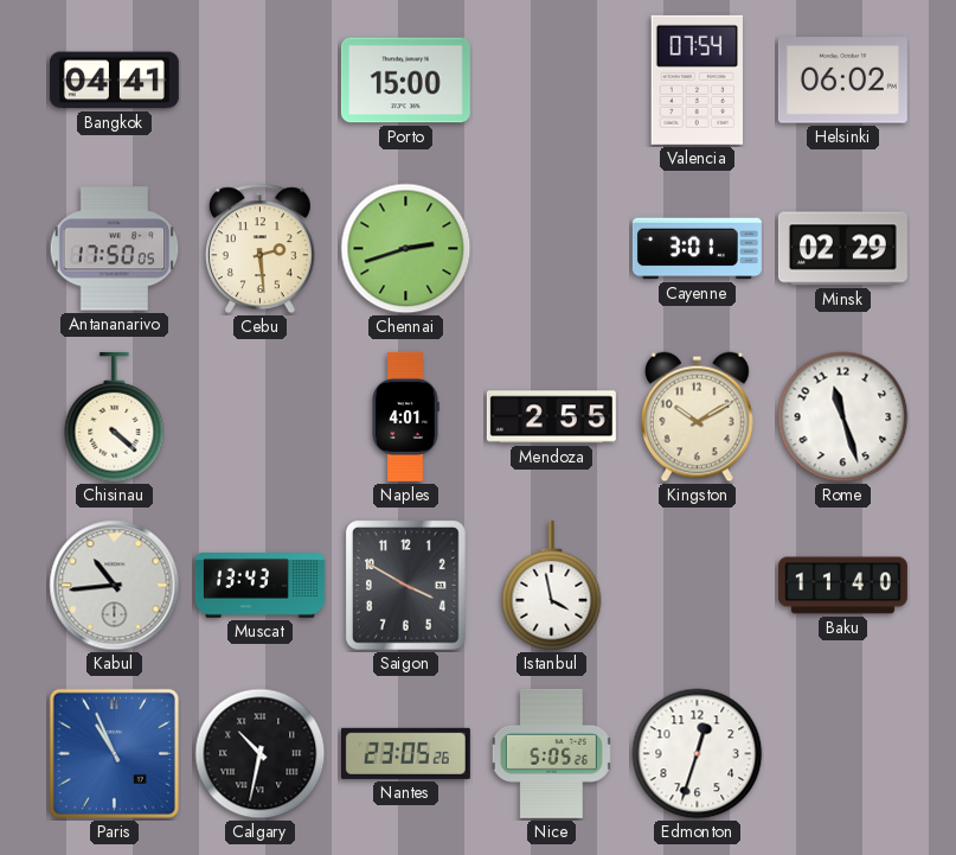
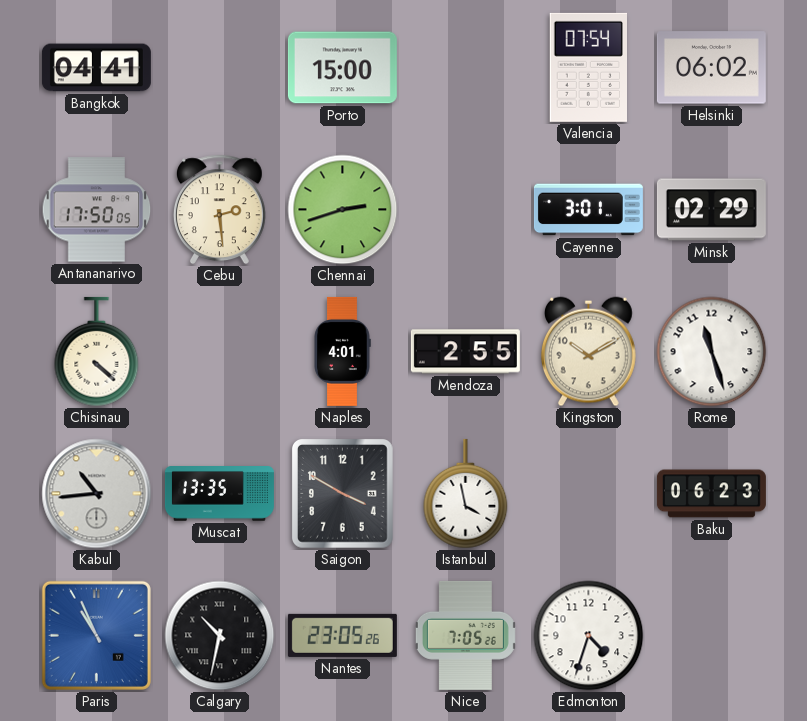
Muscat: 13:43 -> 13:35 (219, 494)
Baku: 11:40 -> 06:23 (711, 494)
Nice: 5:05 -> 7:05 (465, 635)
Edmonton: 12:33 -> 4:33 (589, 636)
